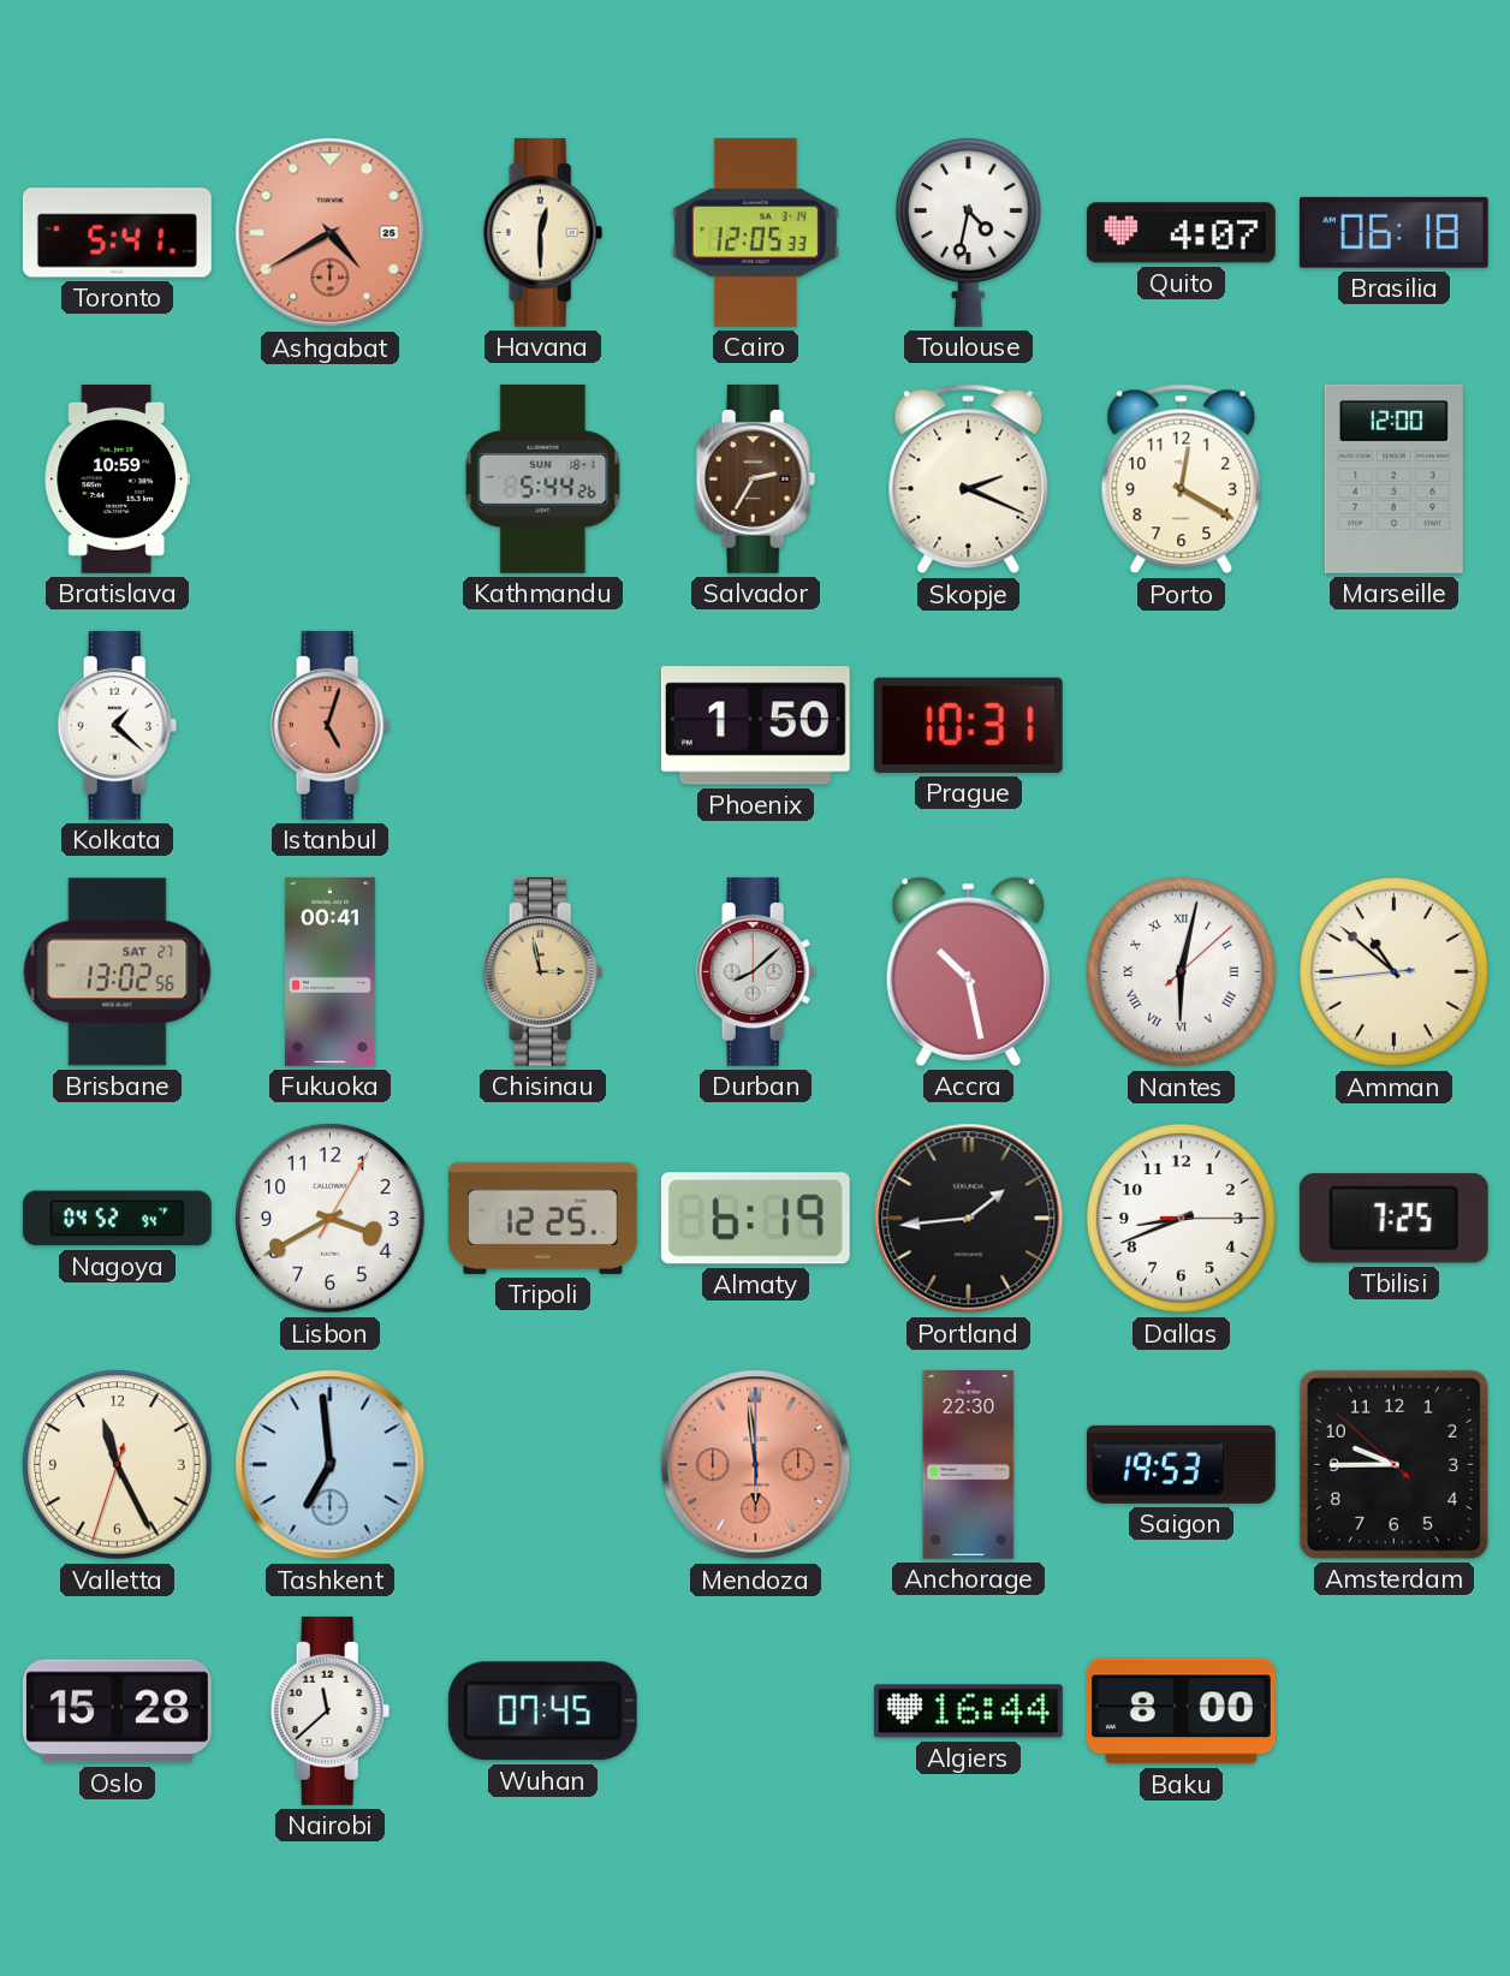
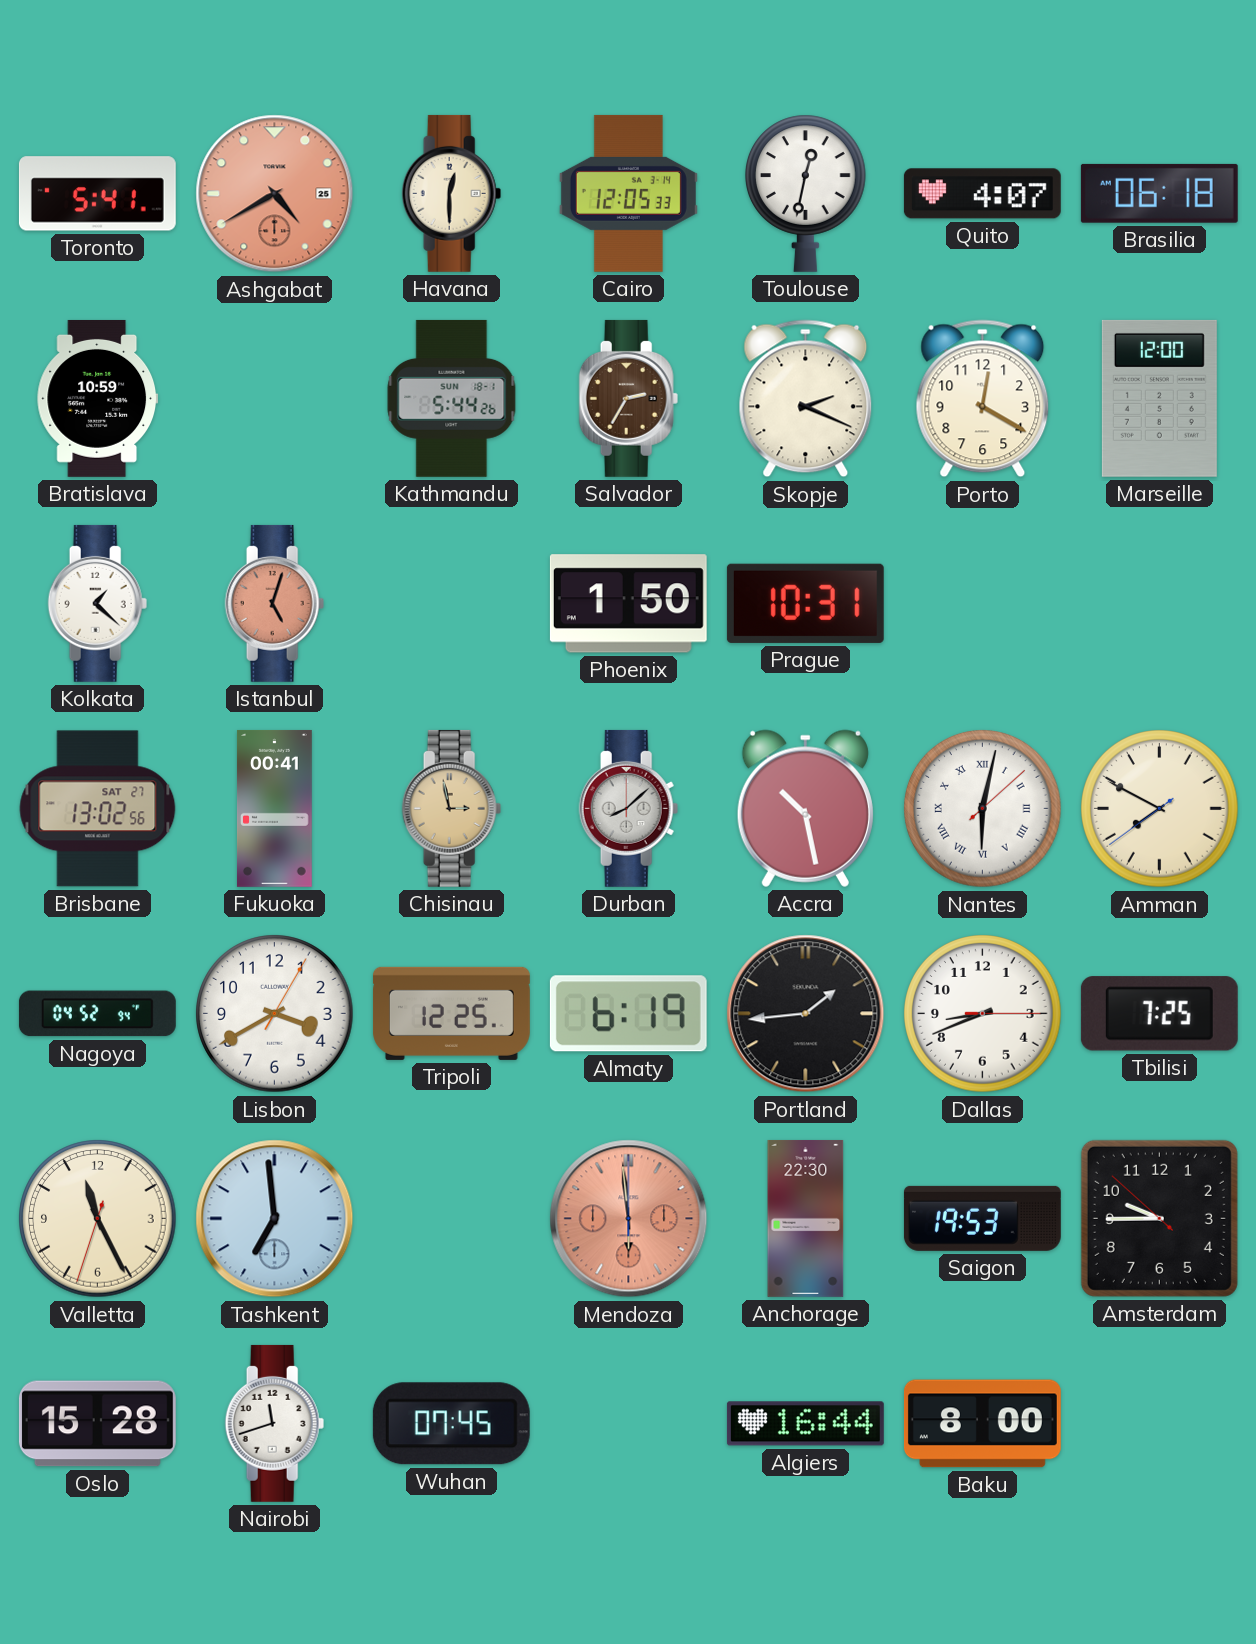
Toulouse: 4:32 -> 12:32 (806, 193)
Amman: 10:51 -> 7:49 (1160, 809)
Nairobi: 11:38 -> 11:42 (275, 1423)
